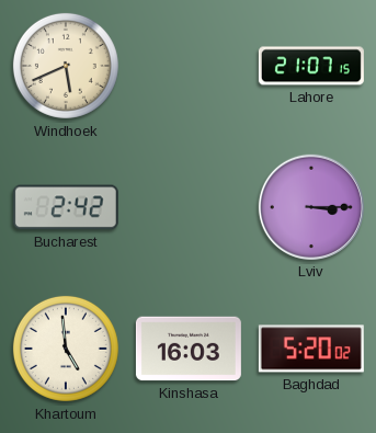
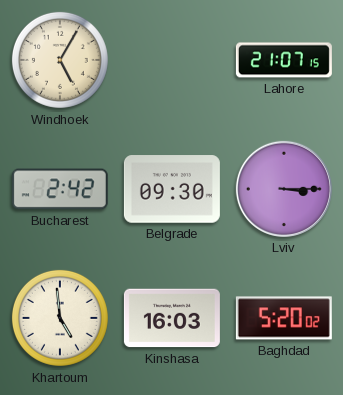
Windhoek: 5:41 -> 5:05 (60, 60)
Belgrade: none -> 09:30 (172, 189)
